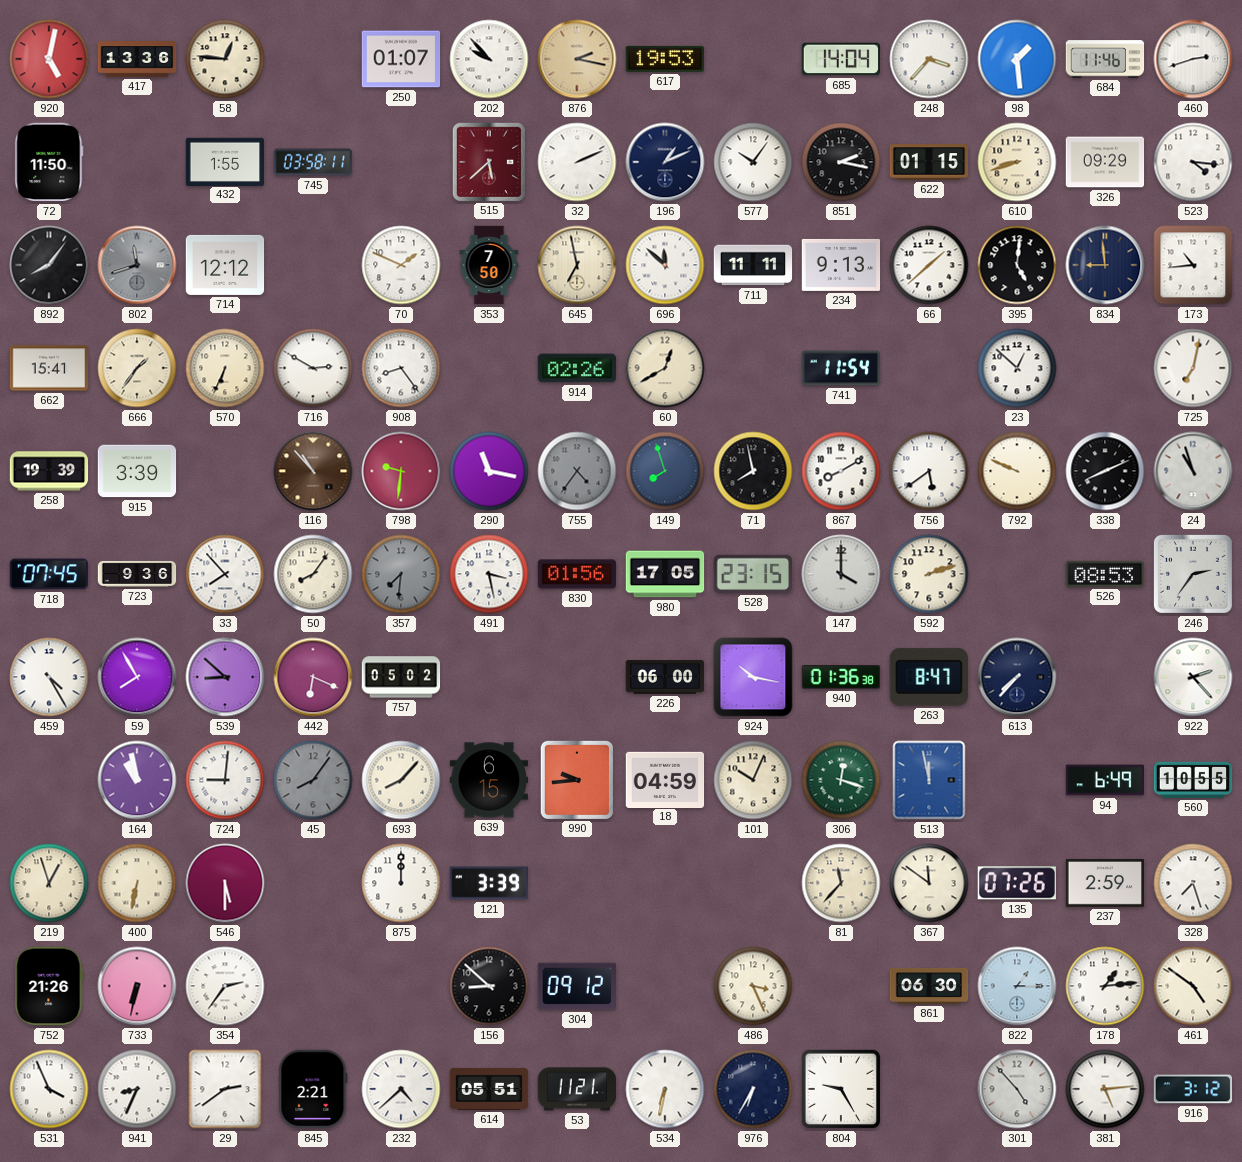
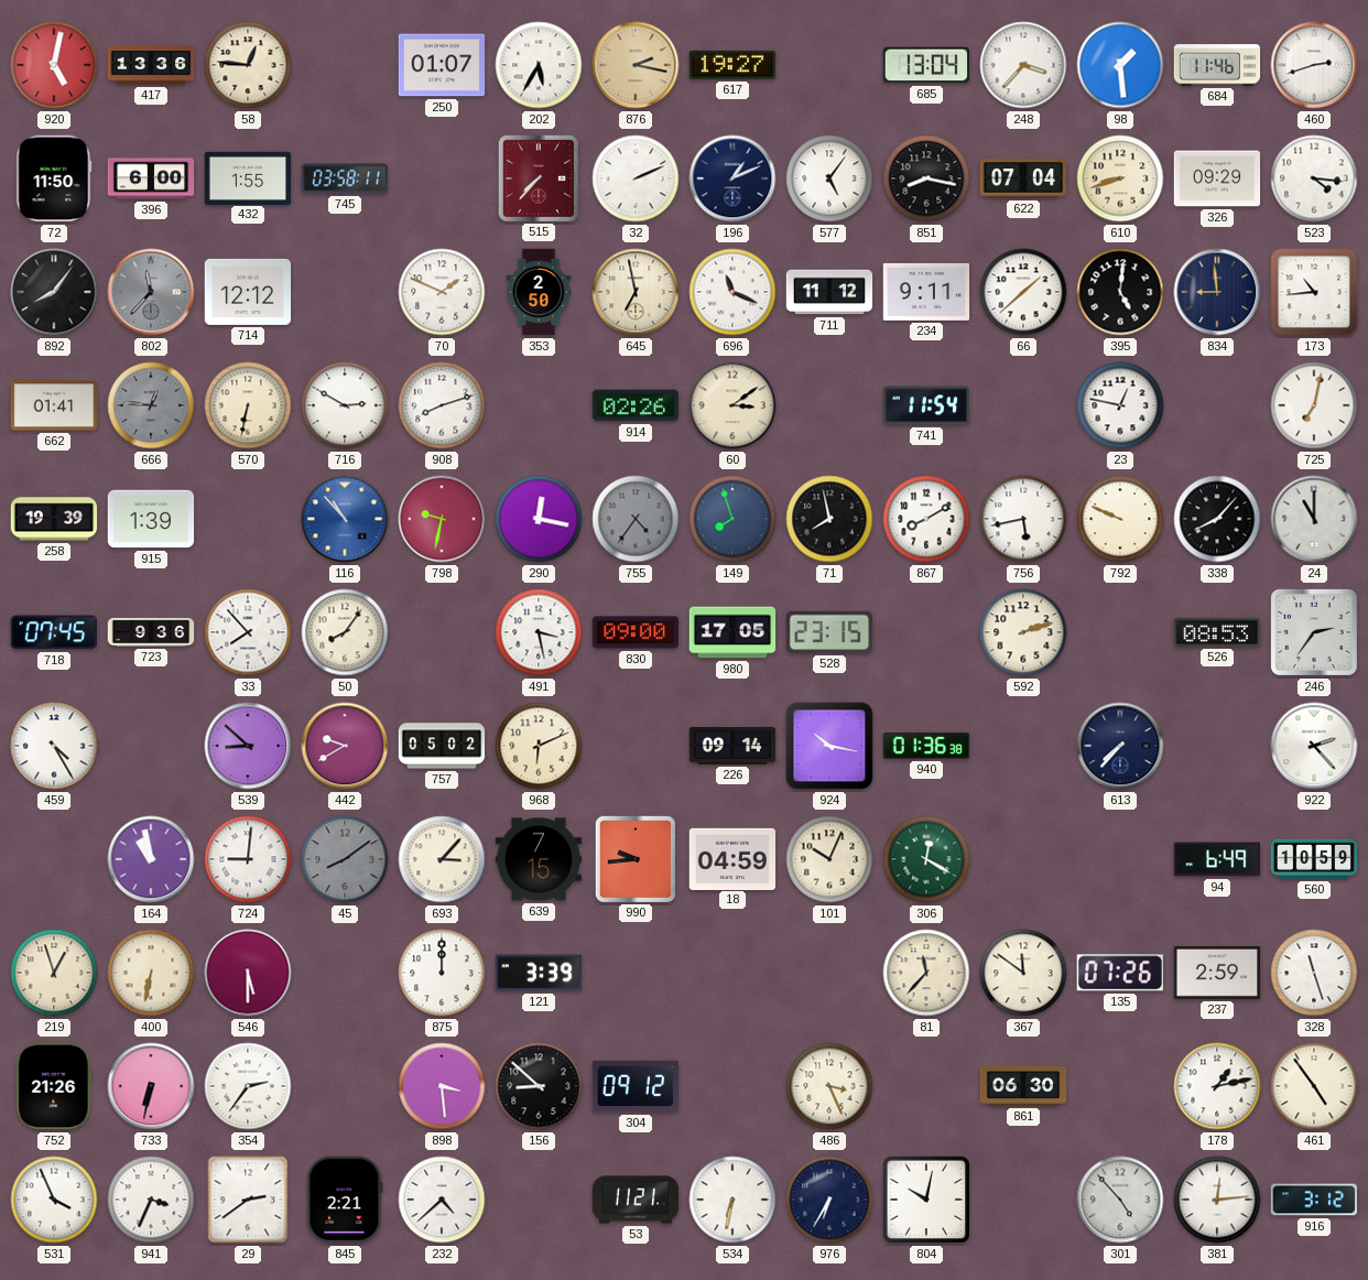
202: 9:53 -> 5:35 (539, 65)
617: 19:53 -> 19:27 (732, 65)
685: 14:04 -> 13:04 (925, 65)
396: none -> 6:00 (151, 178)
515: 5:38 -> 7:37 (539, 177)
577: 10:06 -> 5:06 (829, 178)
851: 2:17 -> 8:17 (926, 178)
622: 01:15 -> 07:04 (1023, 178)
802: 11:42 -> 11:37 (151, 292)
353: 7:50 -> 2:50 (539, 292)
696: 11:52 -> 11:19 (732, 292)
711: 11:11 -> 11:12 (829, 292)
234: 9:13 -> 9:11 (926, 292)
662: 15:41 -> 01:41 (54, 405)
666: 1:36 -> 12:46 (151, 405)
666 dial: cream -> grey (151, 405)
570: 6:34 -> 6:32 (248, 405)
908: 8:24 -> 8:12 (442, 405)
60: 12:40 -> 3:09 (732, 405)
23: 12:52 -> 12:47 (1120, 405)
915: 3:39 -> 1:39 (151, 519)
116 dial: brown -> blue (345, 519)
798: 9:31 -> 9:32 (442, 519)
290: 11:17 -> 12:17 (539, 519)
756: 5:39 -> 5:43 (1023, 519)
338: 8:11 -> 8:07 (1217, 519)
24: 10:57 -> 11:00 (1314, 519)
357: 7:31 -> none (401, 574)
830: 01:56 -> 09:00 (636, 632)
147: 4:00 -> none (841, 574)
59: 7:55 -> none (137, 677)
442: 6:19 -> 9:40 (345, 746)
968: none -> 6:11 (539, 746)
226: 06:00 -> 09:14 (732, 746)
263: 8:47 -> none (929, 677)
45: 8:06 -> 8:09 (345, 859)
693: 8:07 -> 3:07 (442, 859)
639: 6:15 -> 7:15 (539, 859)
306: 12:18 -> 12:20 (926, 859)
513: 11:58 -> none (929, 780)
560: 10:55 -> 10:59 (1314, 859)
328: 7:27 -> 11:27 (1314, 973)
898: none -> 3:29 (442, 1086)
822: 1:15 -> none (1017, 986)
178: 1:14 -> 1:13 (1217, 1086)
461: 4:51 -> 4:54 (1314, 1086)
941: 8:34 -> 3:34 (151, 1200)
614: 05:51 -> none (489, 1089)
804: 9:25 -> 10:02 (926, 1200)
381: 5:14 -> 12:14 (1217, 1200)
